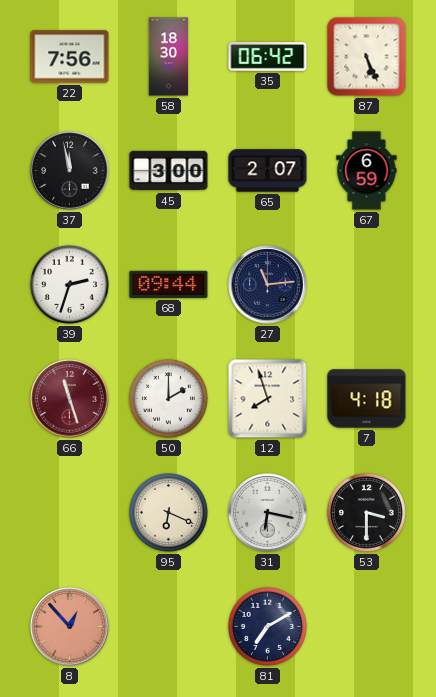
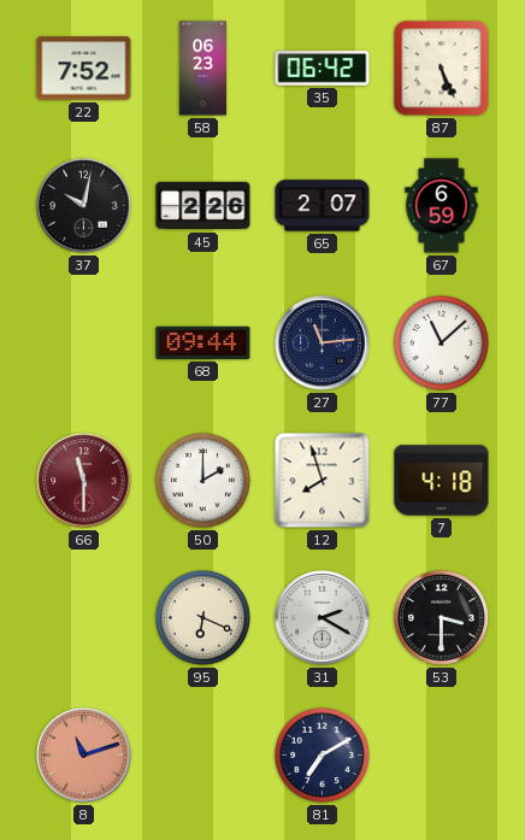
22: 7:56 -> 7:52 (84, 69)
58: 18:30 -> 06:23 (203, 69)
37: 11:58 -> 10:02 (84, 206)
45: 3:00 -> 2:26 (203, 206)
39: 2:33 -> none (69, 284)
77: none -> 11:08 (441, 342)
66: 11:27 -> 11:30 (84, 481)
31: 6:17 -> 2:20 (323, 618)
8: 12:53 -> 11:12 (84, 756)
